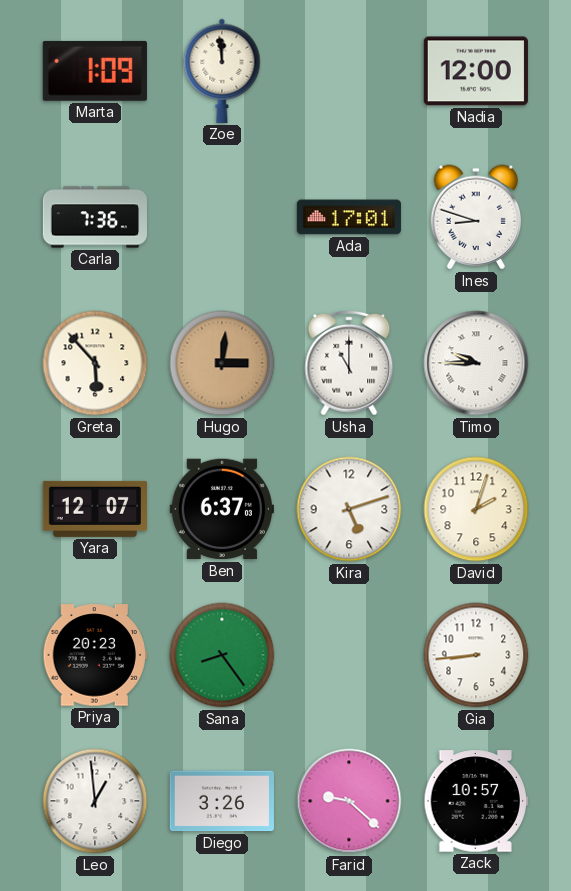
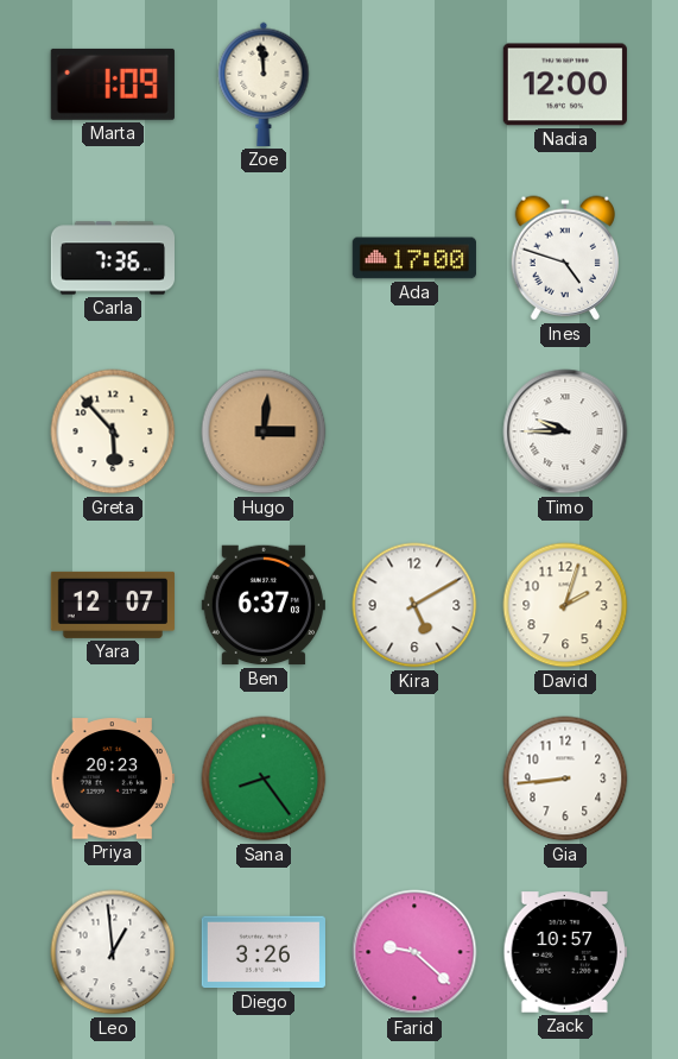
Ada: 17:01 -> 17:00 (414, 258)
Ines: 8:48 -> 4:48 (564, 258)
Usha: 11:00 -> none (349, 363)
Kira: 5:12 -> 5:10 (414, 605)
